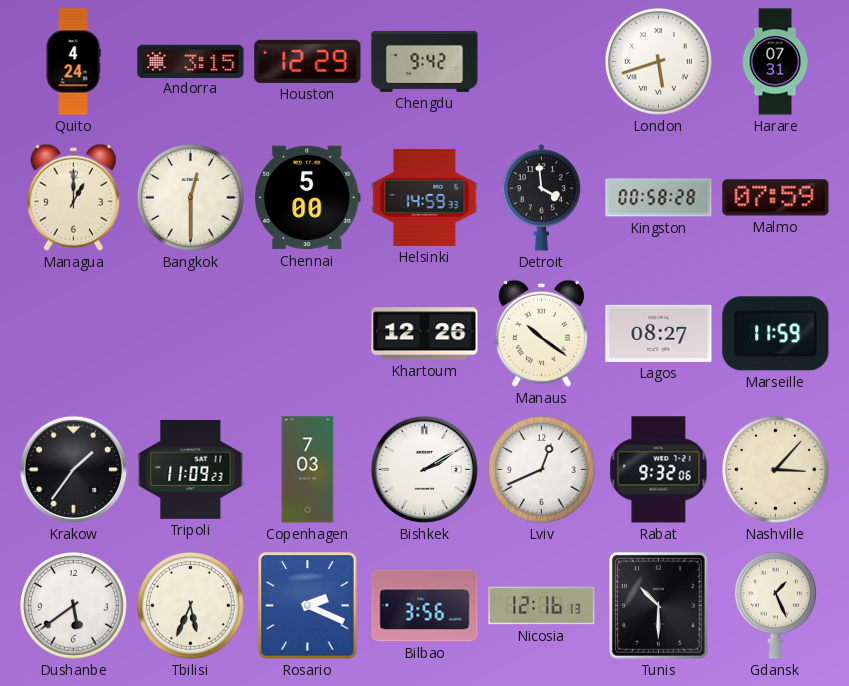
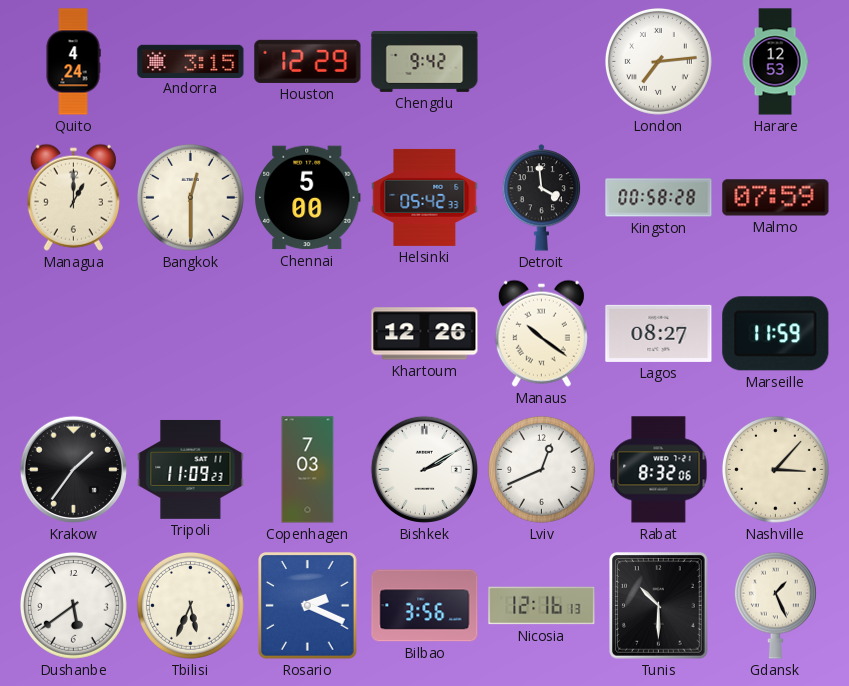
London: 5:42 -> 7:14 (659, 62)
Harare: 07:31 -> 12:53 (775, 62)
Helsinki: 14:59 -> 05:42 (425, 197)
Rabat: 9:32 -> 8:32 (659, 470)
